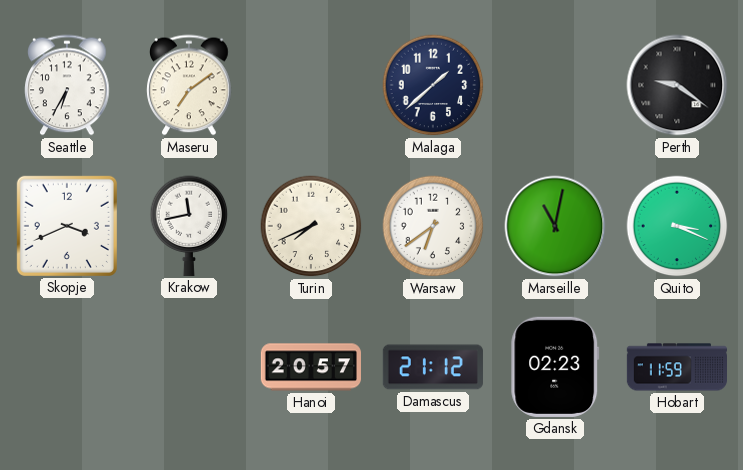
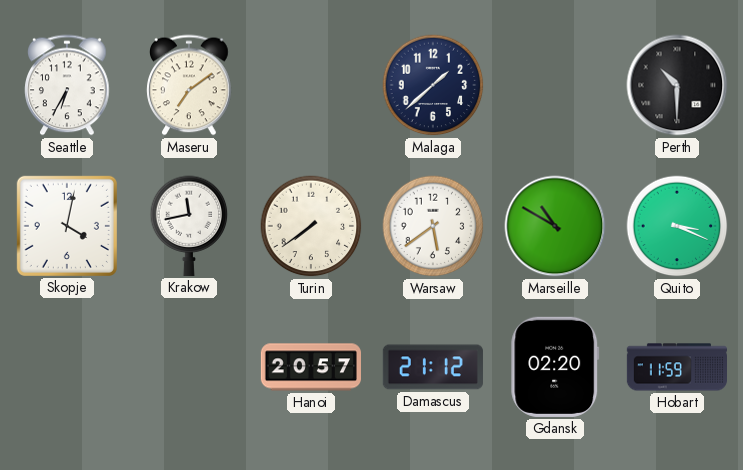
Perth: 9:21 -> 10:30 (677, 85)
Skopje: 3:41 -> 4:02 (67, 226)
Turin: 7:41 -> 7:39 (311, 226)
Warsaw: 6:39 -> 5:39 (433, 226)
Marseille: 11:02 -> 10:50 (555, 226)
Gdansk: 02:23 -> 02:20 (555, 367)
